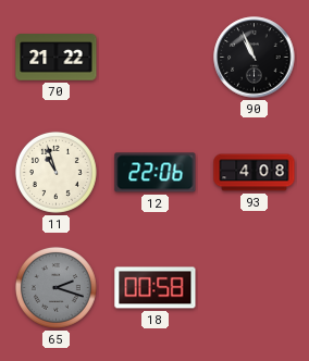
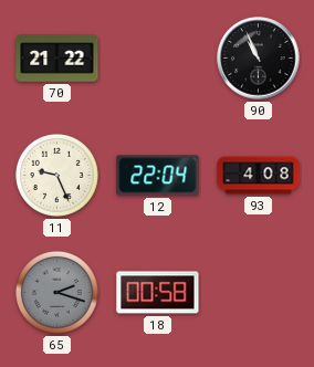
11: 10:57 -> 9:26 (56, 175)
12: 22:06 -> 22:04 (158, 176)
